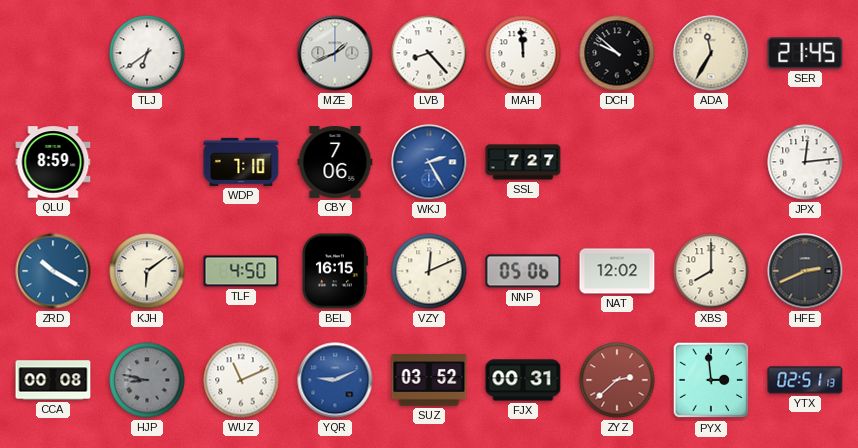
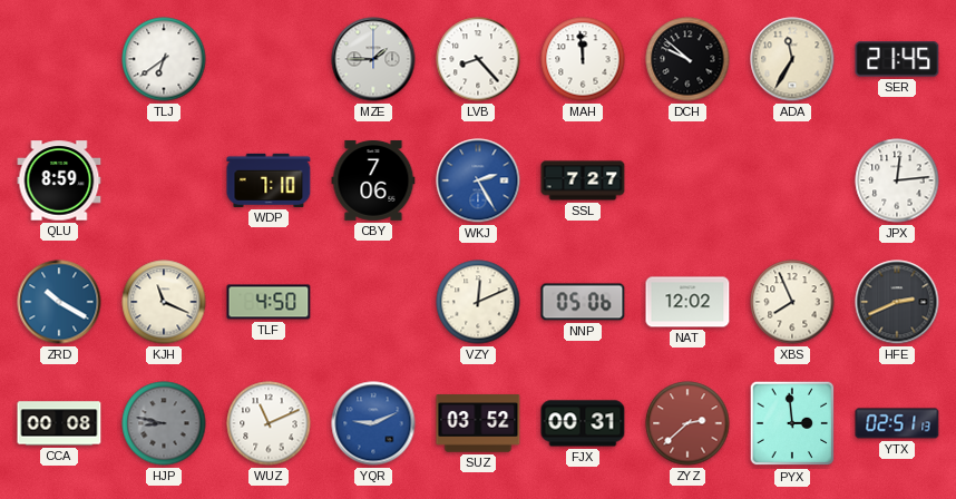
MZE: 1:41 -> 1:45 (373, 59)
KJH: 6:09 -> 11:19 (164, 302)
BEL: 16:15 -> none (335, 271)
XBS: 8:00 -> 7:56 (792, 302)
